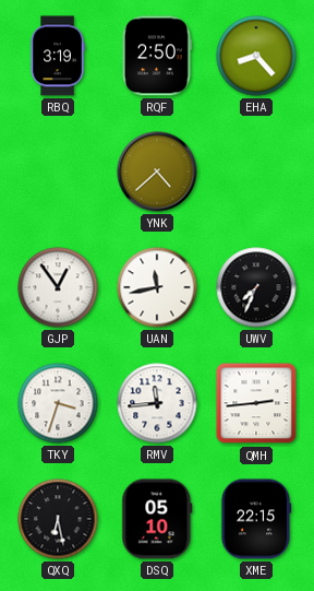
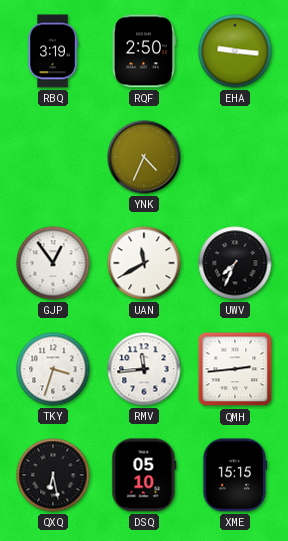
EHA: 8:23 -> 9:16 (235, 51)
YNK: 4:38 -> 4:34 (144, 157)
UAN: 11:43 -> 11:40 (144, 263)
XME: 22:15 -> 15:15 (235, 475)
